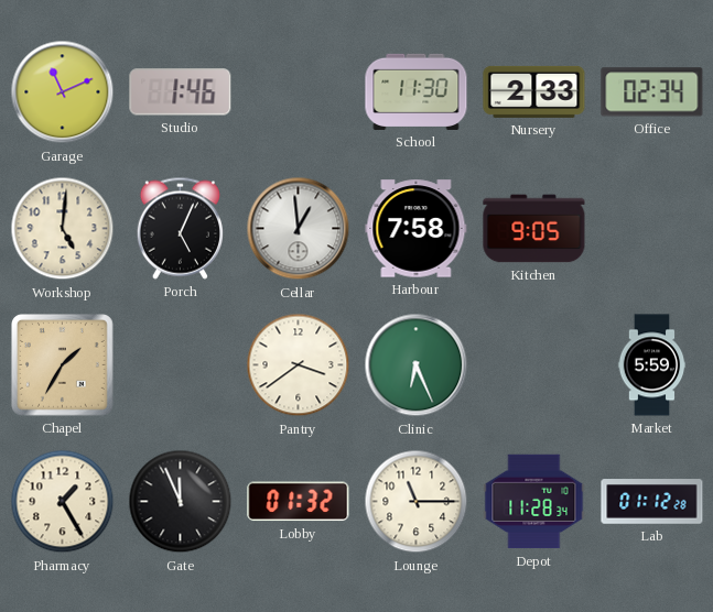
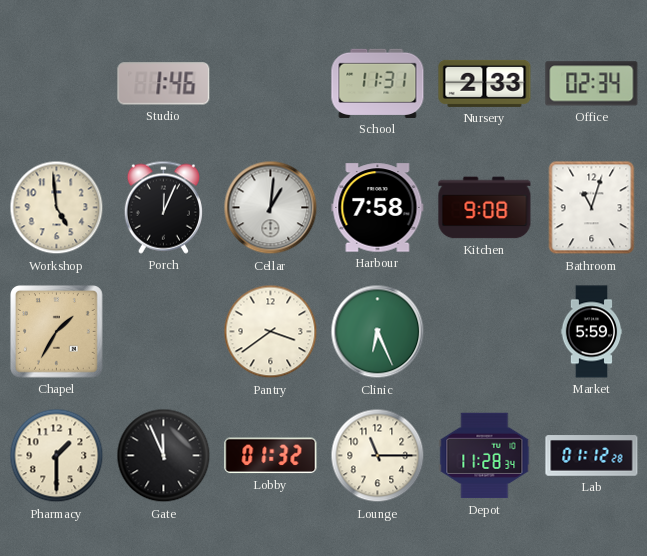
Garage: 11:11 -> none (63, 92)
School: 11:30 -> 11:31 (378, 83)
Workshop: 5:01 -> 4:59 (57, 208)
Porch: 5:04 -> 12:04 (163, 207)
Cellar: 12:59 -> 1:01 (271, 208)
Kitchen: 9:05 -> 9:08 (485, 208)
Bathroom: none -> 11:03 (592, 208)
Pharmacy: 1:25 -> 1:30 (57, 456)
